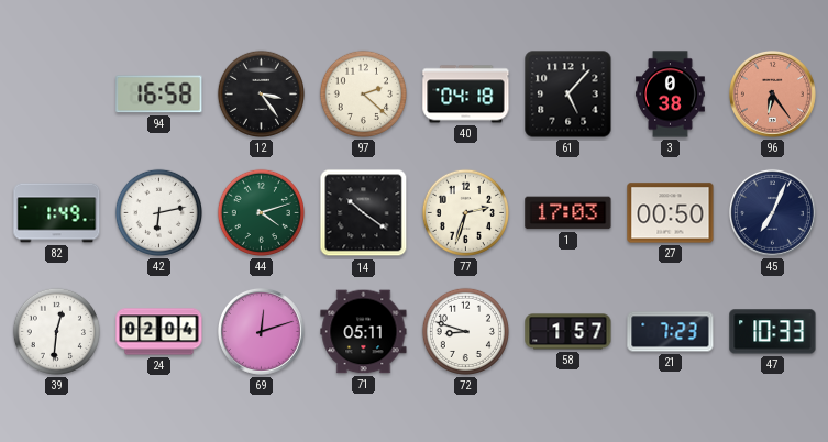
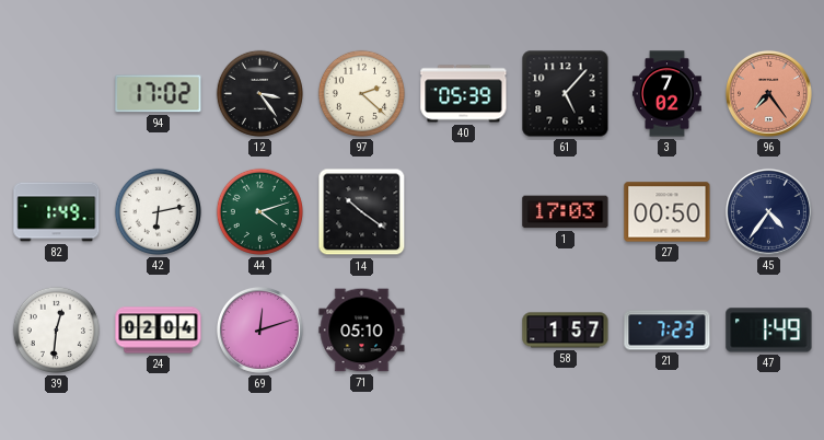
94: 16:58 -> 17:02 (159, 94)
40: 04:18 -> 05:39 (464, 94)
3: 0:38 -> 7:02 (666, 94)
96: 6:24 -> 7:24 (768, 93)
77: 2:33 -> none (465, 212)
45: 7:04 -> 4:36 (768, 211)
71: 05:11 -> 05:10 (362, 331)
72: 8:48 -> none (465, 331)
47: 10:33 -> 1:49 (769, 331)
